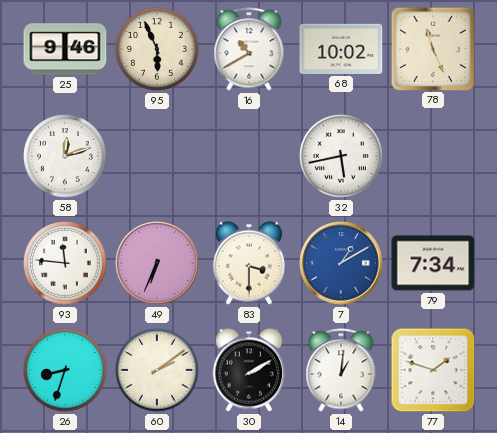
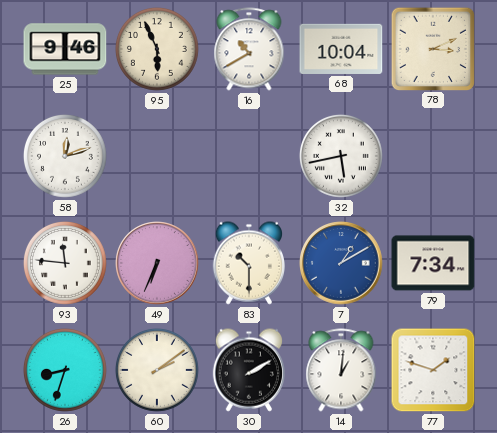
68: 10:02 -> 10:04 (341, 49)
78: 11:26 -> 3:11 (432, 48)
83: 3:30 -> 10:30 (248, 263)
